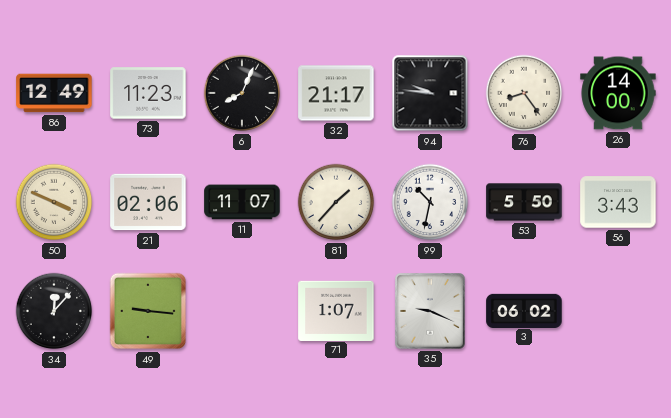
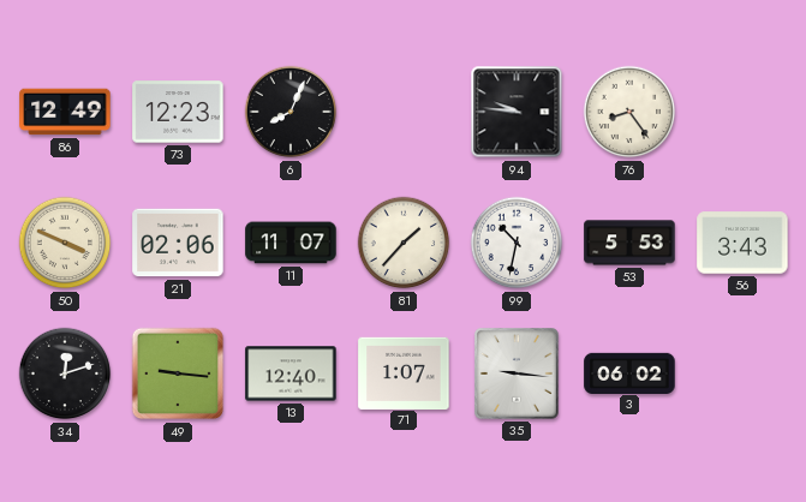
73: 11:23 -> 12:23 (178, 112)
32: 21:17 -> none (336, 93)
26: 14:00 -> none (618, 93)
53: 5:50 -> 5:53 (629, 243)
34: 12:07 -> 12:12 (65, 373)
13: none -> 12:40 (291, 373)
35: 9:19 -> 9:16 (518, 375)
